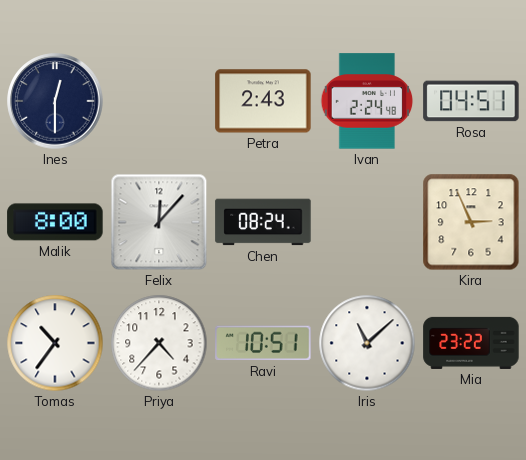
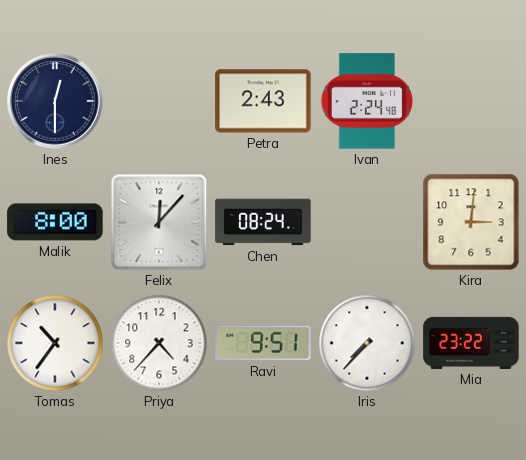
Rosa: 04:51 -> none (471, 101)
Kira: 2:56 -> 3:01 (471, 222)
Ravi: 10:51 -> 9:51 (263, 343)
Iris: 11:08 -> 7:37 (367, 343)
